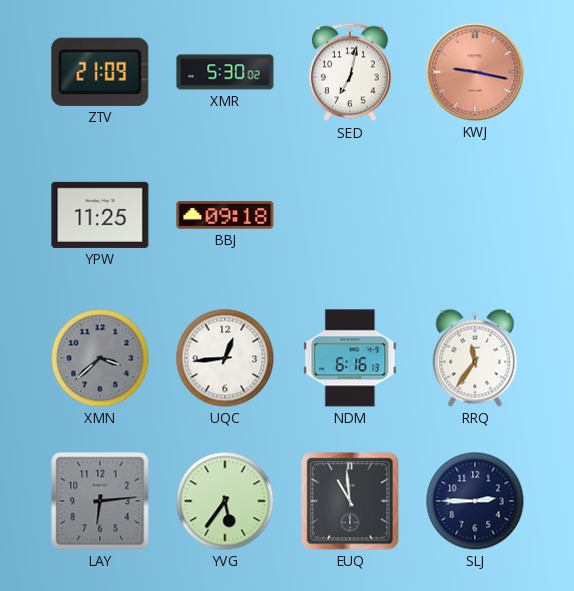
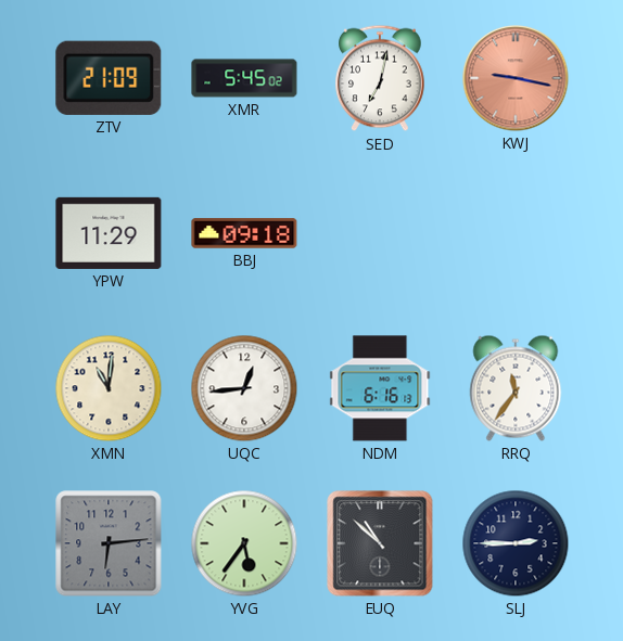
XMR: 5:30 -> 5:45 (244, 78)
YPW: 11:25 -> 11:29 (109, 233)
XMN: 3:38 -> 11:01 (109, 388)
XMN dial: grey -> cream (109, 388)
EUQ: 10:59 -> 10:52 (380, 543)
